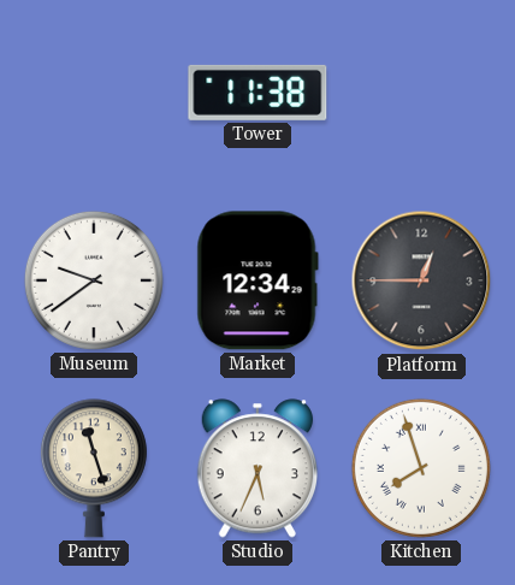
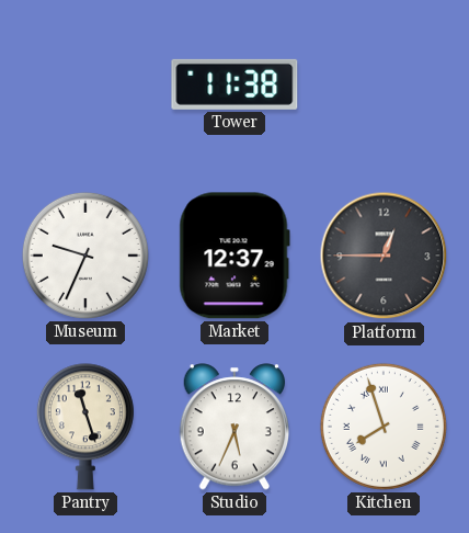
Museum: 9:39 -> 9:34 (85, 256)
Market: 12:34 -> 12:37 (234, 256)
